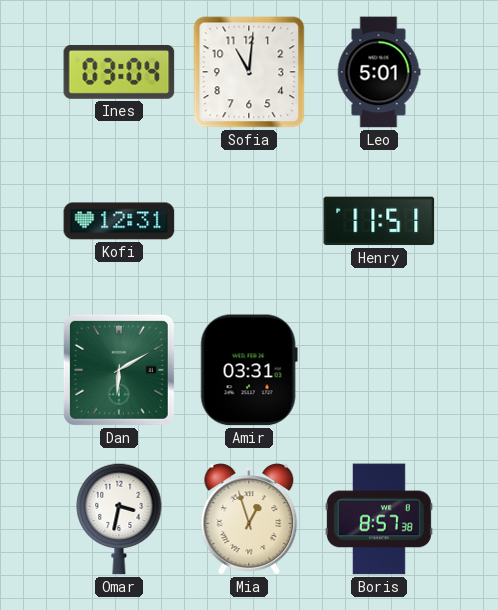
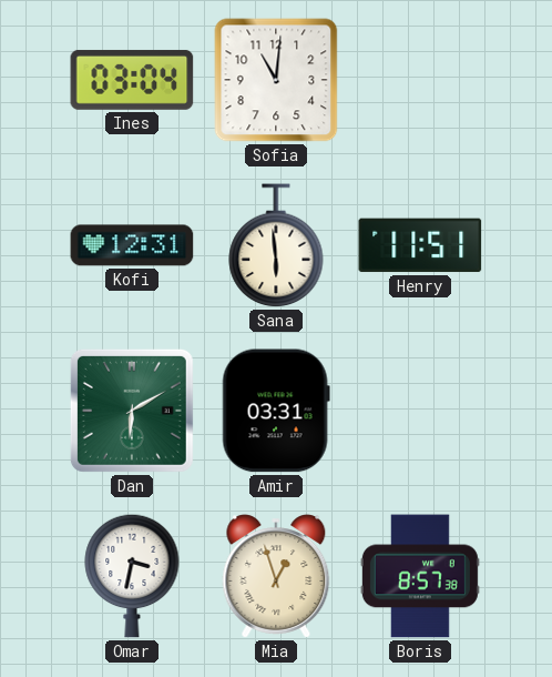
Leo: 5:01 -> none (379, 72)
Sana: none -> 5:59 (276, 246)
